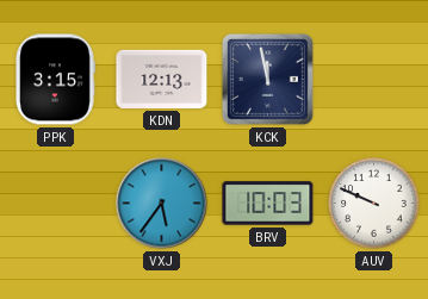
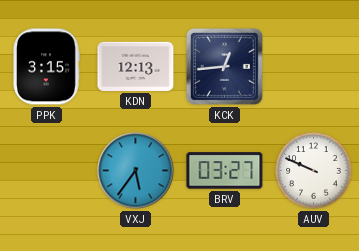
KCK: 11:58 -> 12:44 (224, 66)
BRV: 10:03 -> 03:27 (225, 171)
